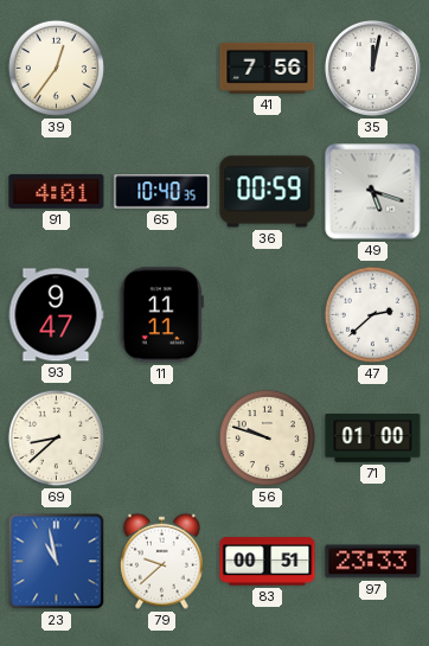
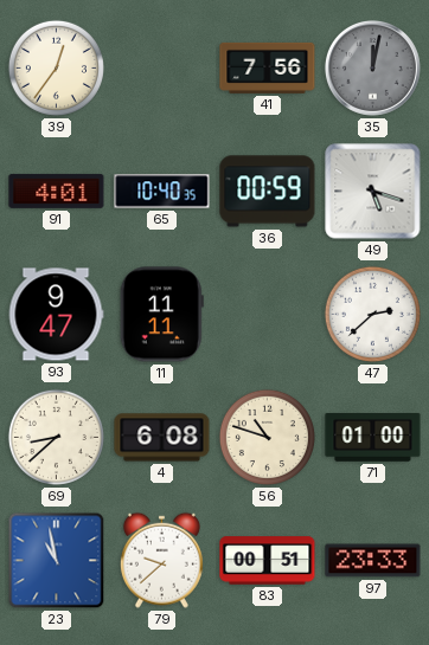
35 dial: white -> grey (372, 67)
4: none -> 6:08 (162, 438)
56: 9:48 -> 10:48 (267, 437)
